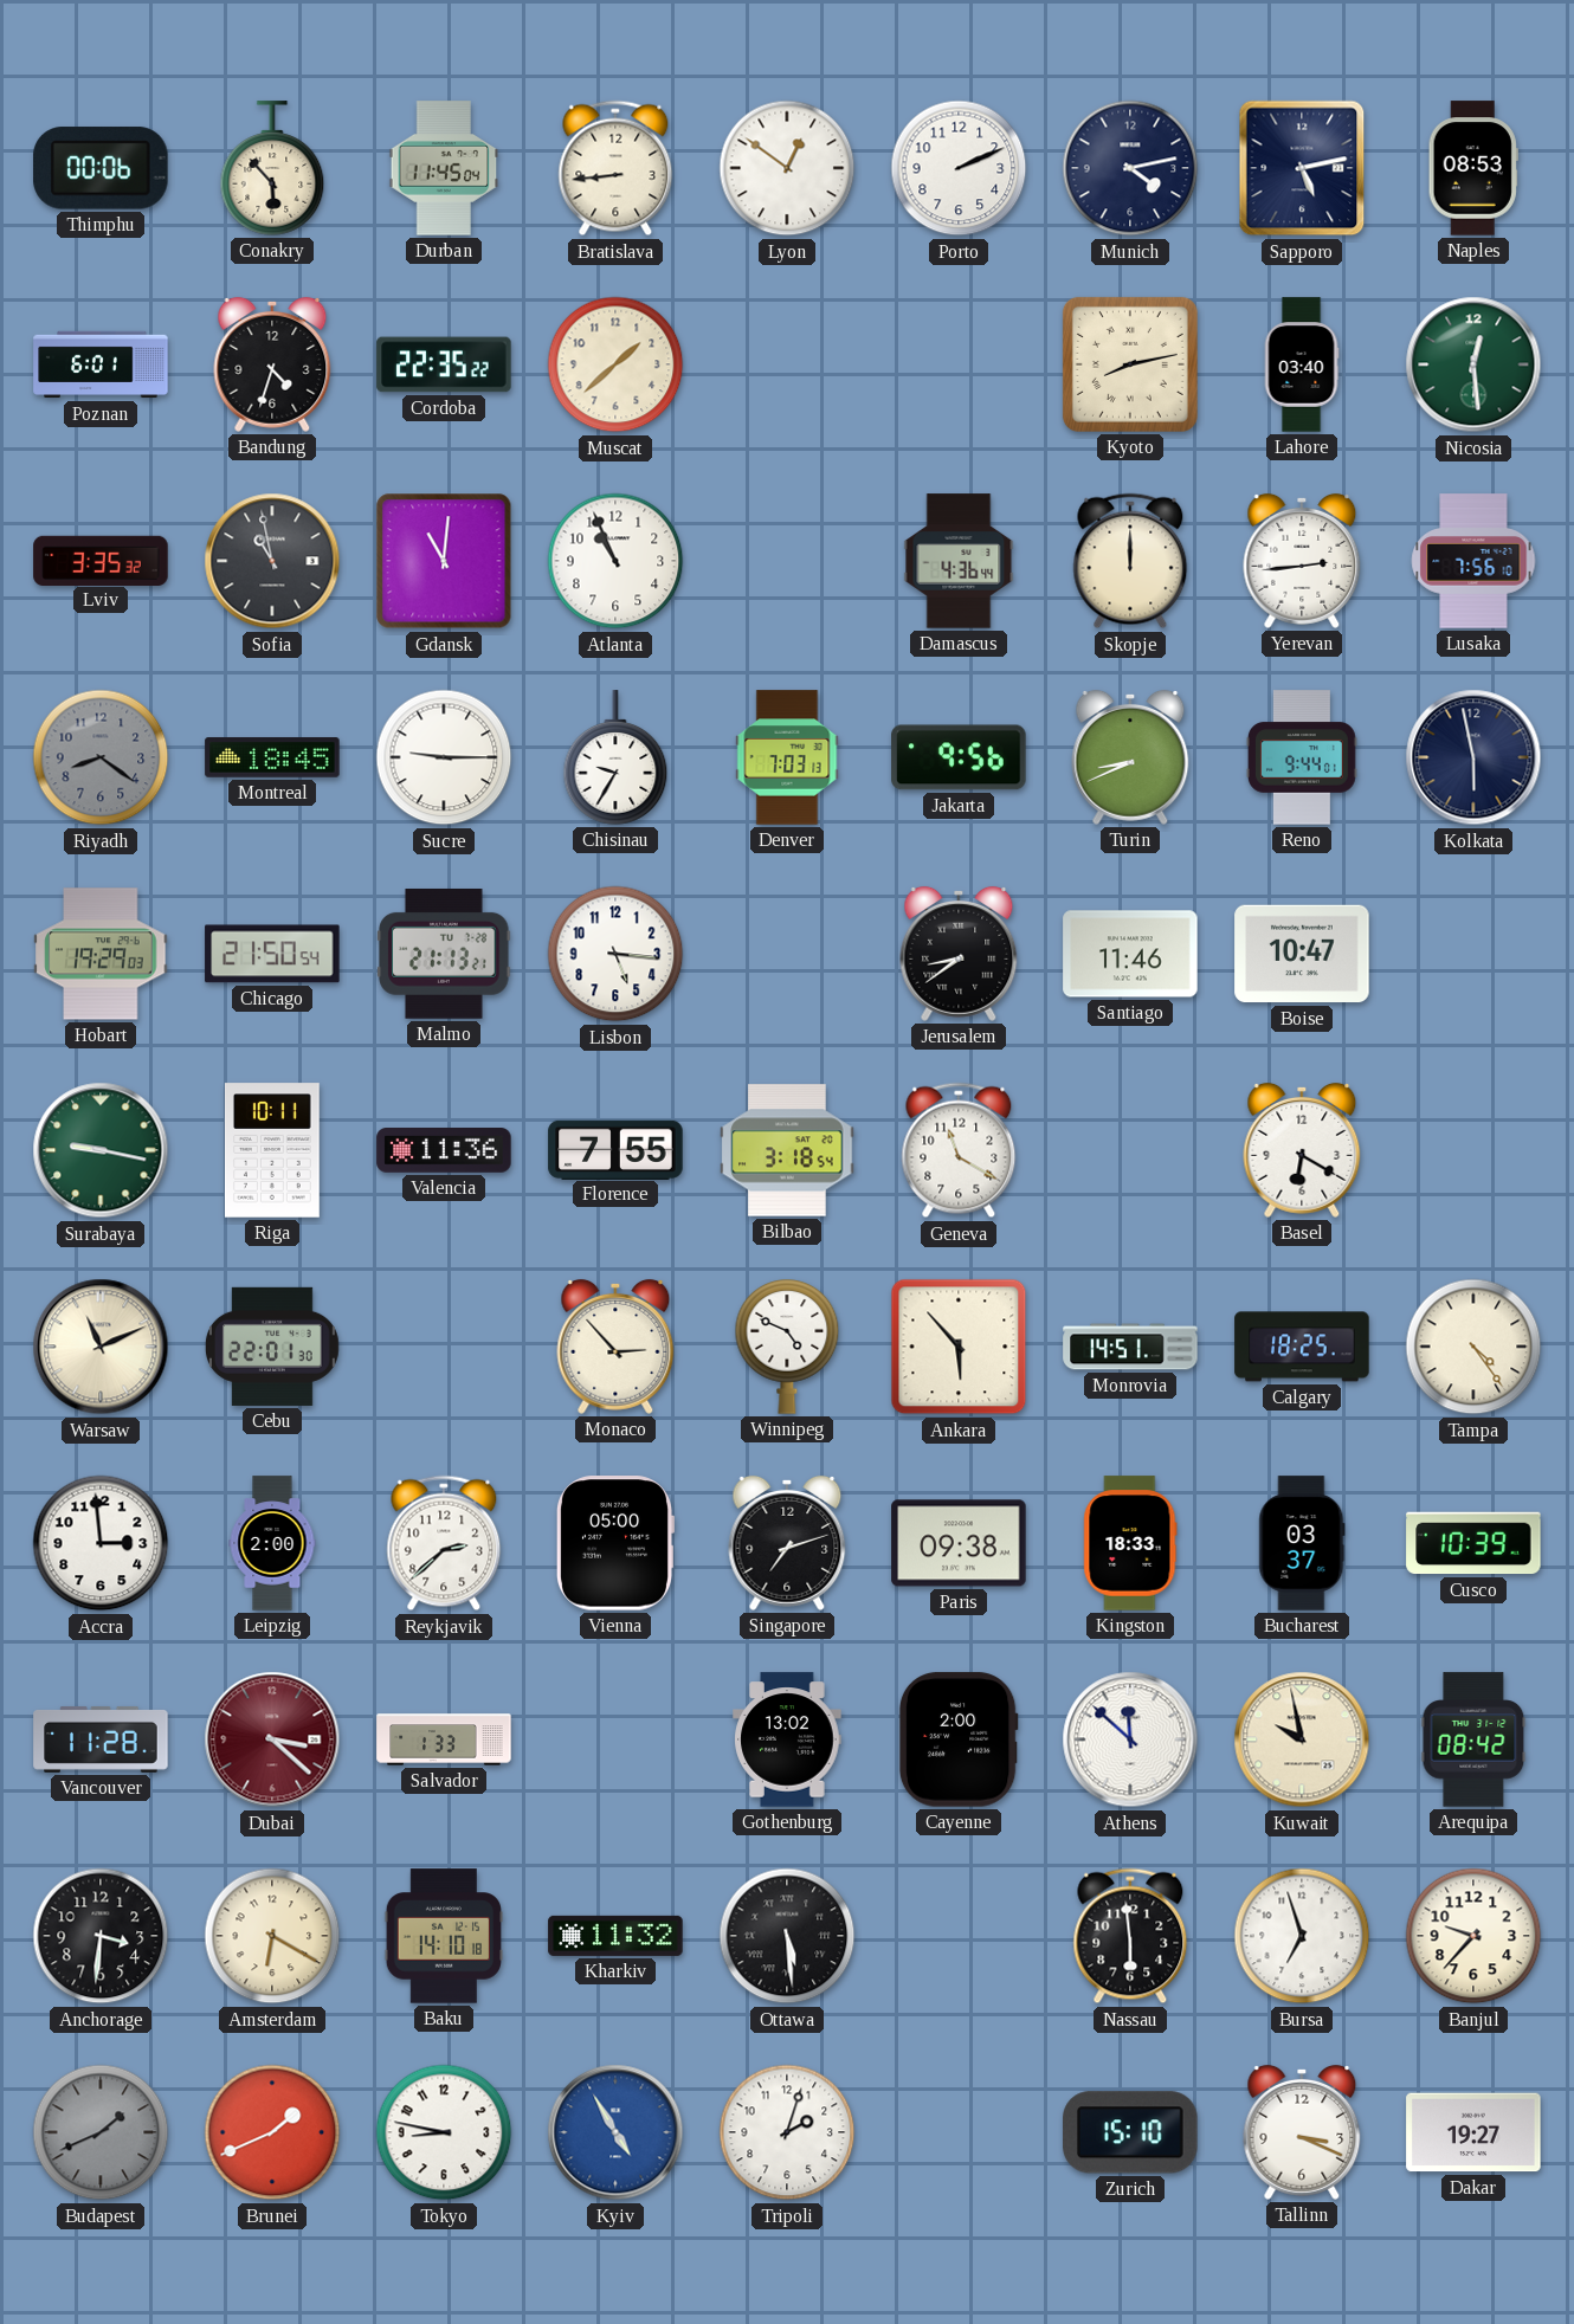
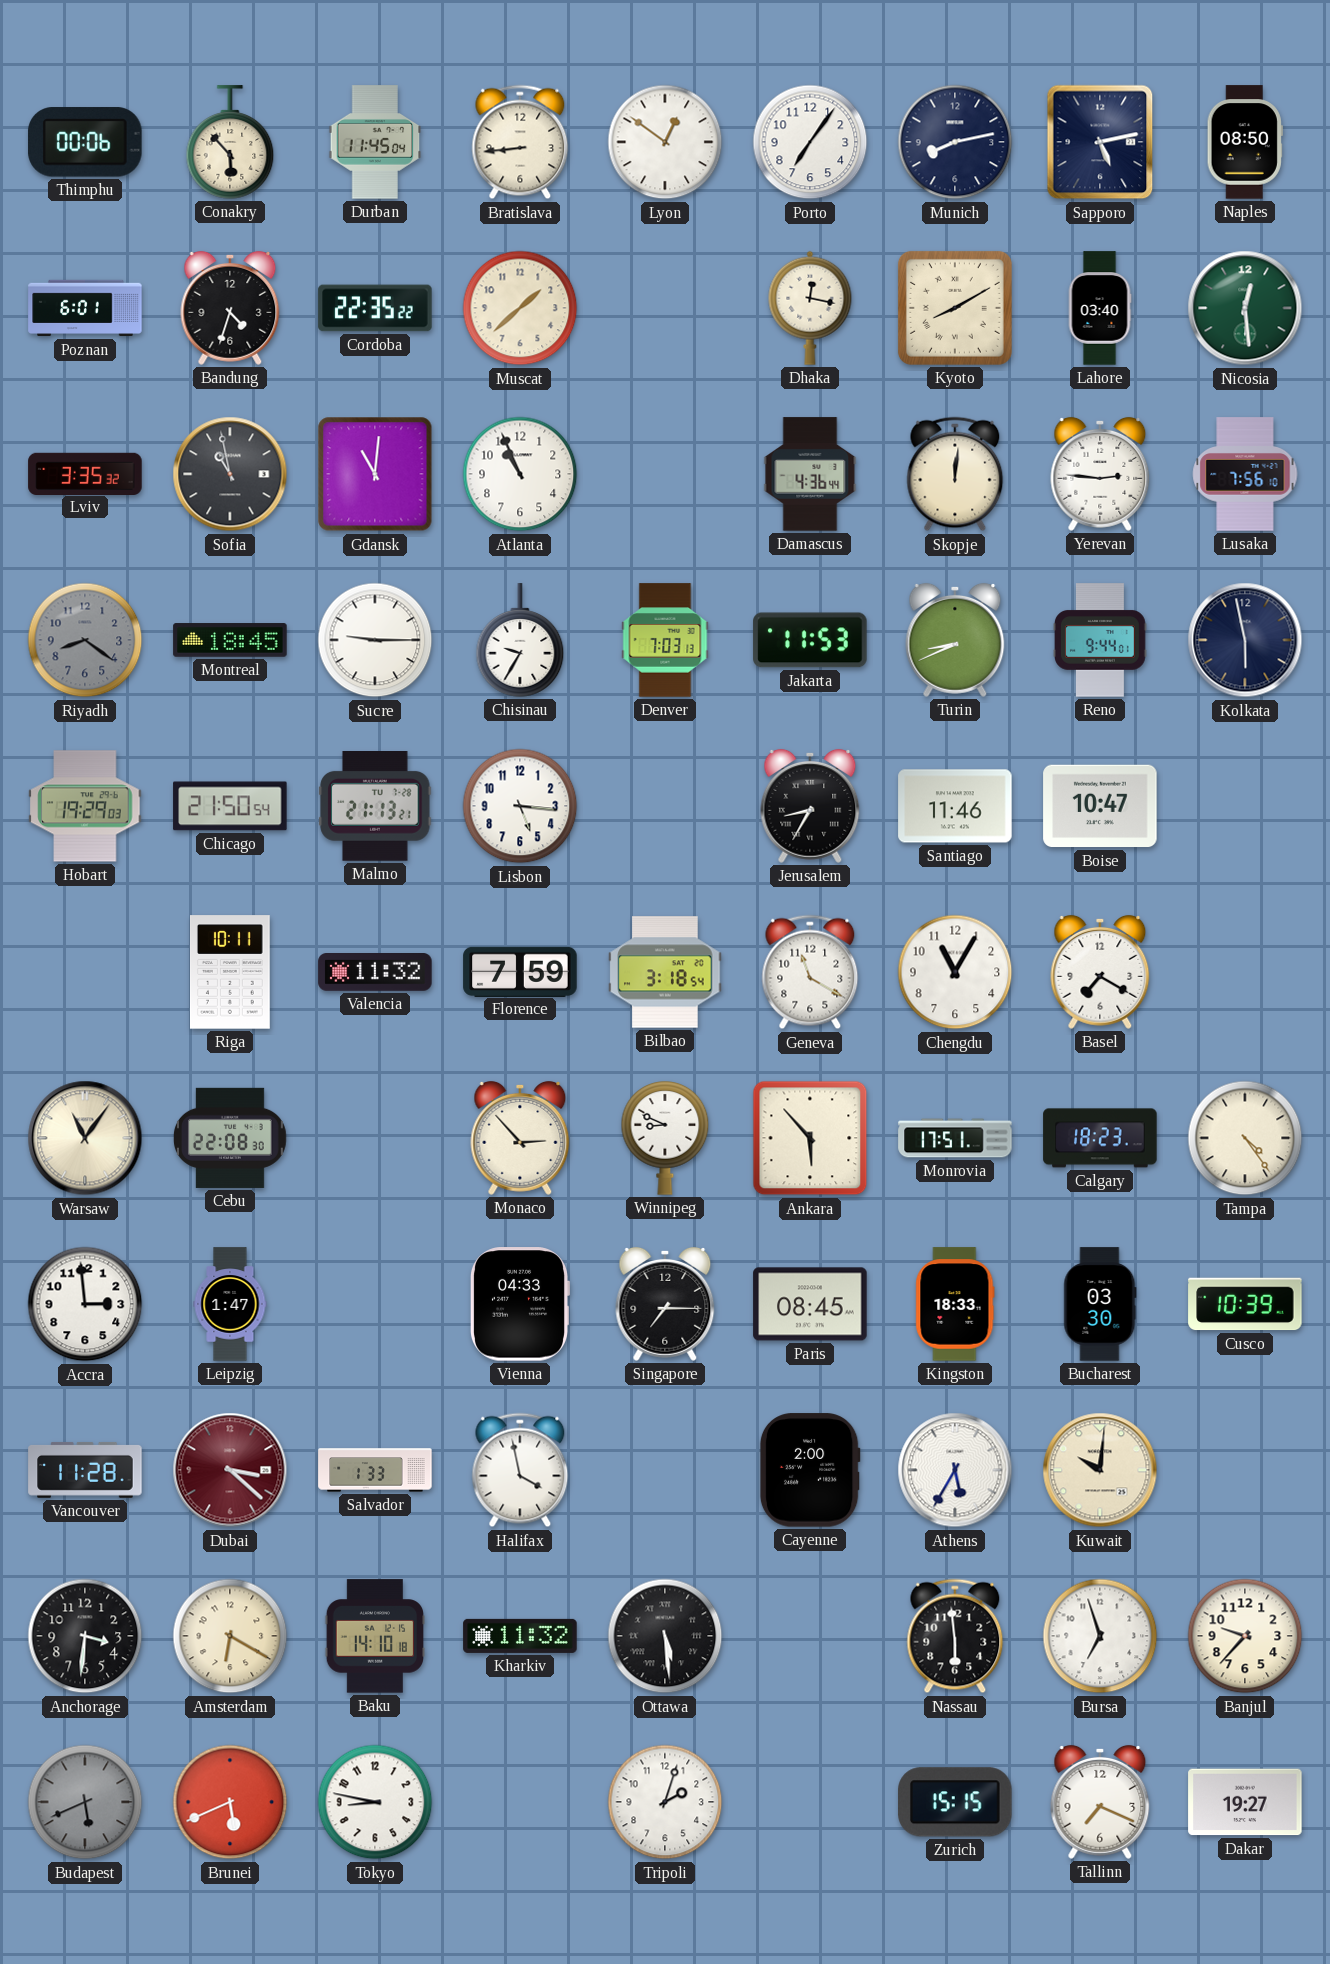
Porto: 2:11 -> 7:06 (810, 142)
Munich: 4:13 -> 8:13 (955, 142)
Naples: 08:53 -> 08:50 (1245, 142)
Dhaka: none -> 12:17 (810, 308)
Kyoto: 8:13 -> 8:10 (955, 308)
Skopje: 12:00 -> 12:01 (955, 474)
Yerevan: 2:44 -> 2:46 (1100, 474)
Jakarta: 9:56 -> 11:53 (810, 640)
Jerusalem: 8:39 -> 8:35 (810, 806)
Surabaya: 9:17 -> none (101, 1150)
Valencia: 11:36 -> 11:32 (375, 973)
Florence: 7:55 -> 7:59 (520, 971)
Chengdu: none -> 11:05 (955, 972)
Basel: 6:20 -> 7:20 (1100, 972)
Warsaw: 11:11 -> 11:06 (85, 1138)
Cebu: 22:01 -> 22:08 (231, 1138)
Winnipeg: 4:49 -> 8:49 (665, 1139)
Monrovia: 14:51 -> 17:51 (955, 1138)
Calgary: 18:25 -> 18:23 (1100, 1138)
Leipzig: 2:00 -> 1:47 (230, 1304)
Reykjavik: 2:38 -> none (444, 1543)
Vienna: 05:00 -> 04:33 (519, 1304)
Singapore: 7:12 -> 7:15 (665, 1304)
Paris: 09:38 -> 08:45 (810, 1304)
Bucharest: 03:37 -> 03:30 (1100, 1304)
Halifax: none -> 3:58 (520, 1470)
Gothenburg: 13:02 -> none (787, 1739)
Athens: 11:52 -> 5:35 (955, 1470)
Kuwait: 9:58 -> 10:01 (1100, 1470)
Arequipa: 08:42 -> none (1473, 1739)
Budapest: 1:41 -> 5:41 (85, 1802)
Brunei: 1:41 -> 5:41 (230, 1802)
Kyiv: 4:55 -> none (615, 2132)
Zurich: 15:10 -> 15:15 (955, 1802)
Tallinn: 3:19 -> 7:19 (1100, 1802)
